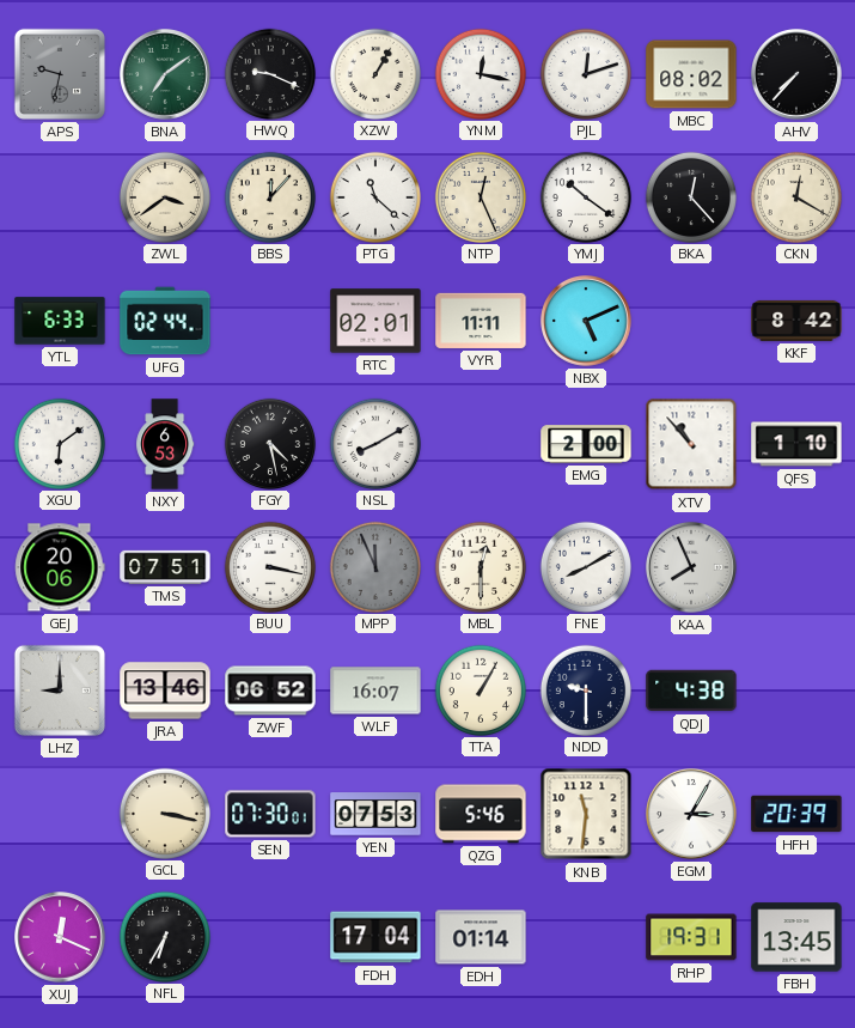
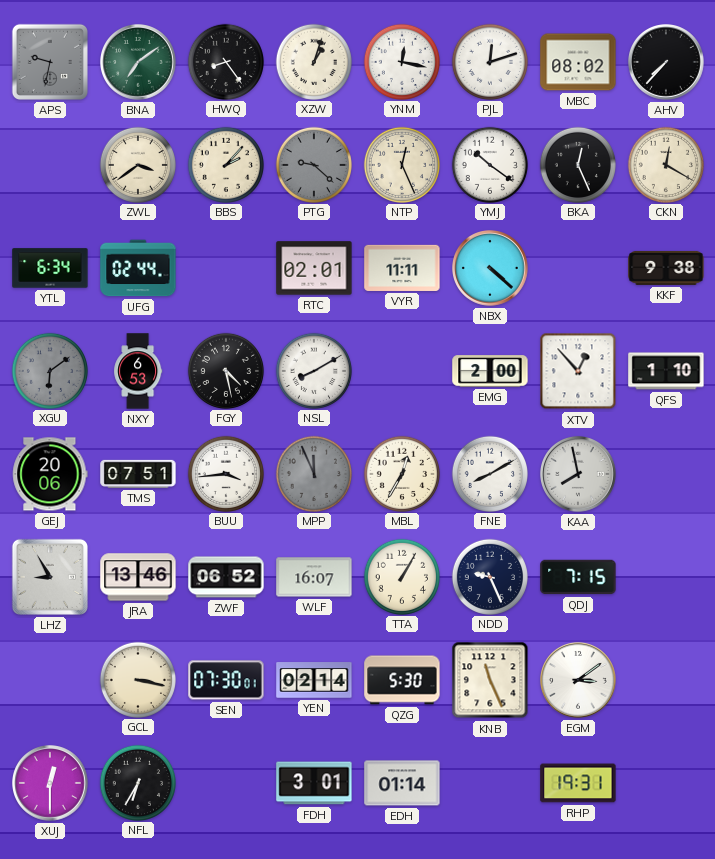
HWQ: 9:19 -> 8:24 (225, 61)
XZW: 1:05 -> 1:03 (313, 61)
BBS: 12:07 -> 2:07 (225, 164)
PTG: 11:22 -> 9:22 (313, 164)
PTG dial: white -> grey (313, 164)
BKA: 12:23 -> 12:26 (577, 164)
YTL: 6:33 -> 6:34 (50, 268)
NBX: 5:11 -> 4:22 (491, 269)
KKF: 8:42 -> 9:38 (666, 268)
XGU dial: white -> grey (49, 370)
XTV: 10:53 -> 12:53 (578, 371)
BUU: 3:17 -> 3:44 (225, 473)
MBL: 12:30 -> 12:35 (401, 473)
KAA: 7:56 -> 7:58 (579, 475)
LHZ: 9:00 -> 8:55 (50, 577)
NDD: 9:30 -> 9:26 (489, 576)
QDJ: 4:38 -> 7:15 (578, 577)
YEN: 07:53 -> 02:14 (314, 680)
QZG: 5:46 -> 5:30 (402, 680)
KNB: 11:31 -> 11:26 (490, 680)
EGM: 3:05 -> 3:09 (579, 681)
HFH: 20:39 -> none (796, 814)
XUJ: 12:19 -> 12:30 (51, 784)
FDH: 17:04 -> 3:01 (314, 783)
FBH: 13:45 -> none (796, 937)
